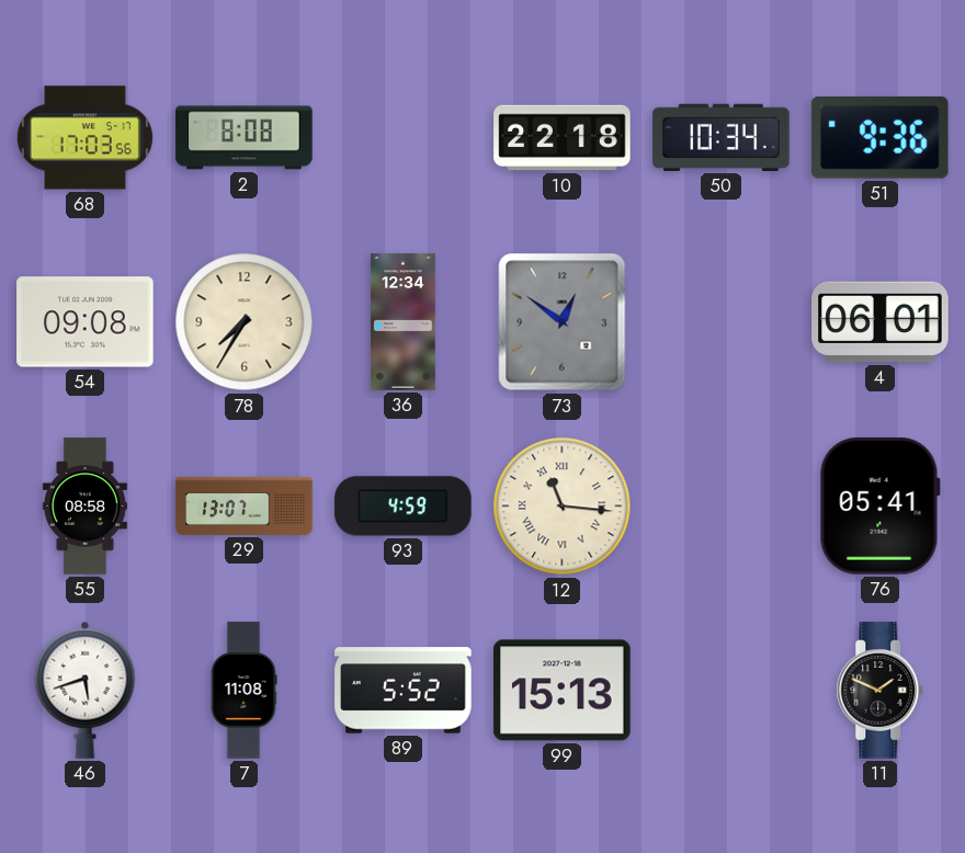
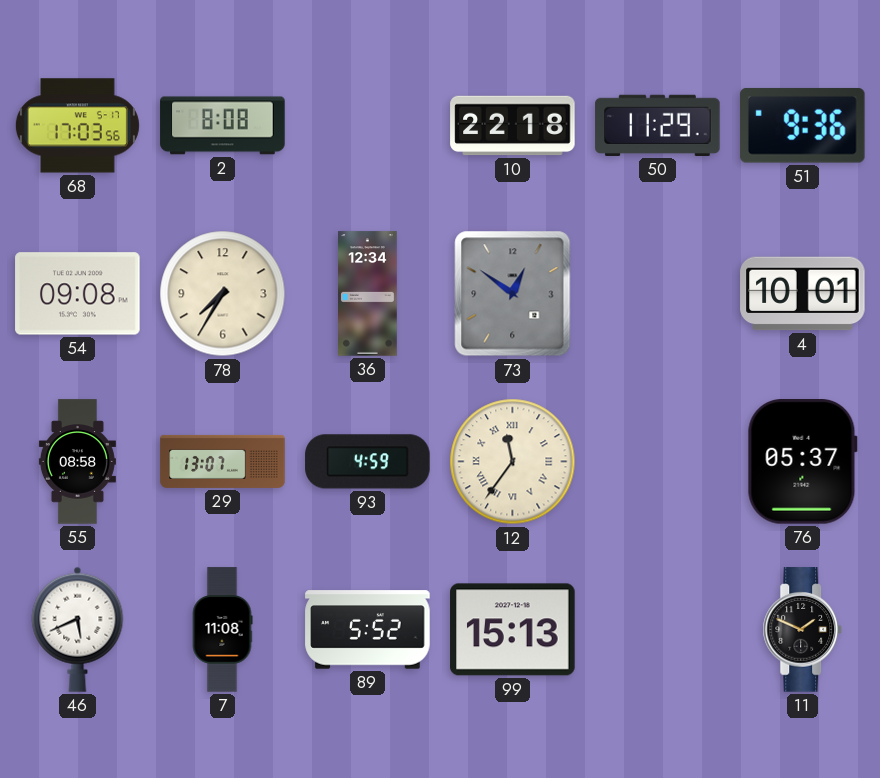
50: 10:34 -> 11:29 (658, 125)
4: 06:01 -> 10:01 (803, 294)
12: 11:16 -> 11:36 (513, 462)
76: 05:41 -> 05:37 (802, 462)
46: 5:42 -> 5:41 (78, 629)
